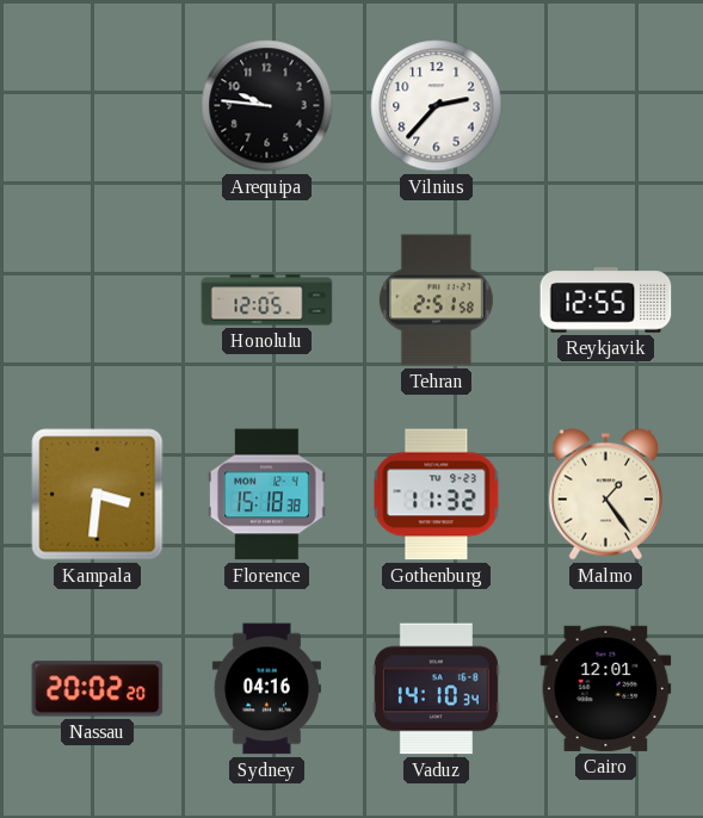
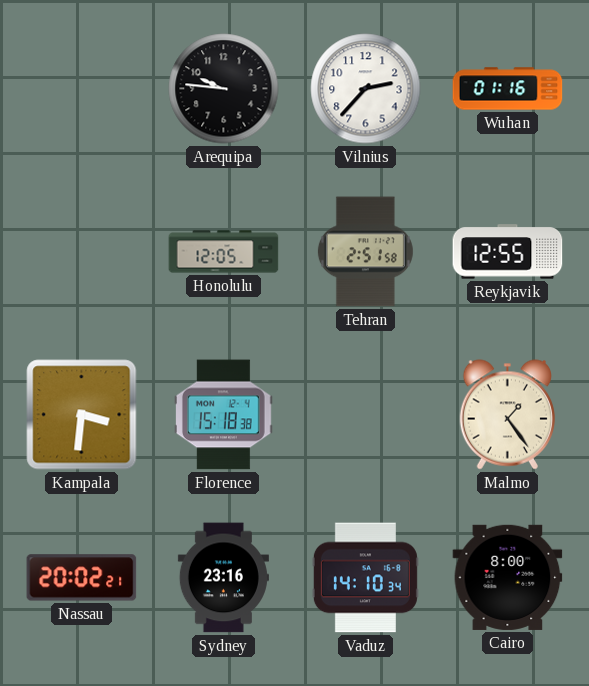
Wuhan: none -> 01:16 (508, 89)
Gothenburg: 11:32 -> none (437, 495)
Nassau: 20:02:20 -> 20:02:21 (82, 578)
Sydney: 04:16 -> 23:16 (223, 578)
Cairo: 12:01 -> 8:00 (508, 577)
